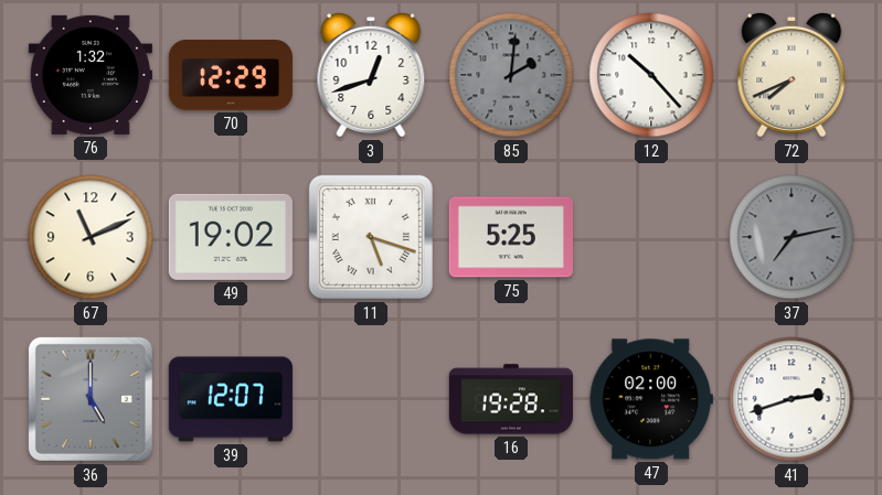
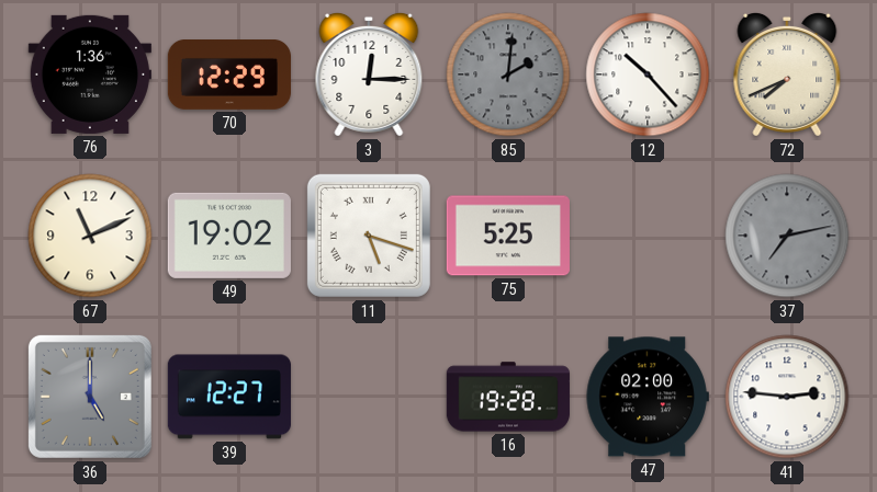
76: 1:32 -> 1:36 (90, 75)
3: 12:42 -> 12:15 (369, 75)
39: 12:07 -> 12:27 (229, 397)
41: 2:42 -> 2:46 (787, 397)
